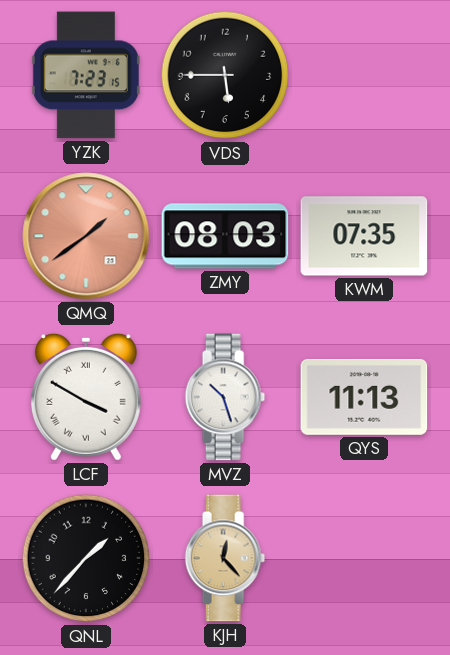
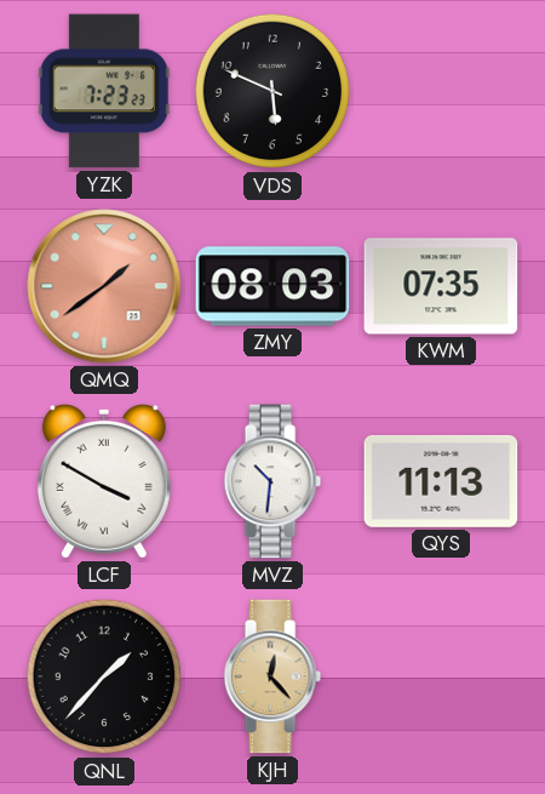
YZK: 7:23:15 -> 7:23:23 (104, 91)
VDS: 5:45 -> 5:49 (272, 91)
MVZ: 10:27 -> 10:31 (272, 481)
